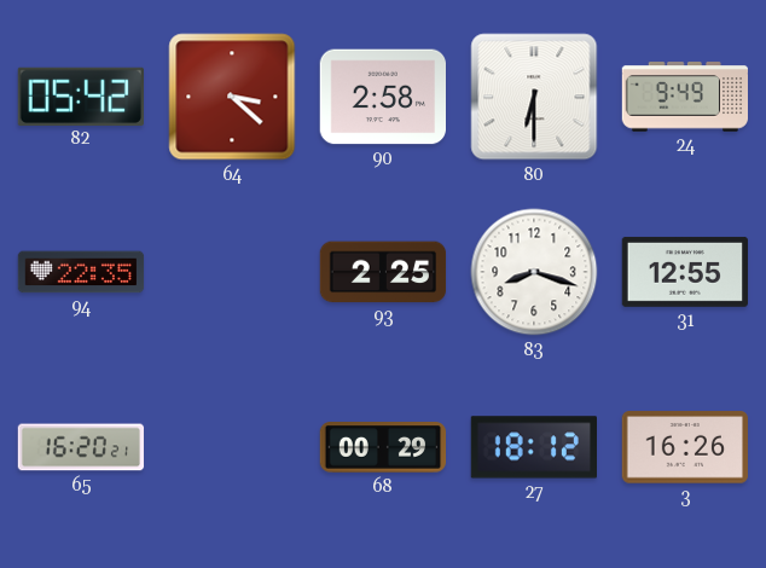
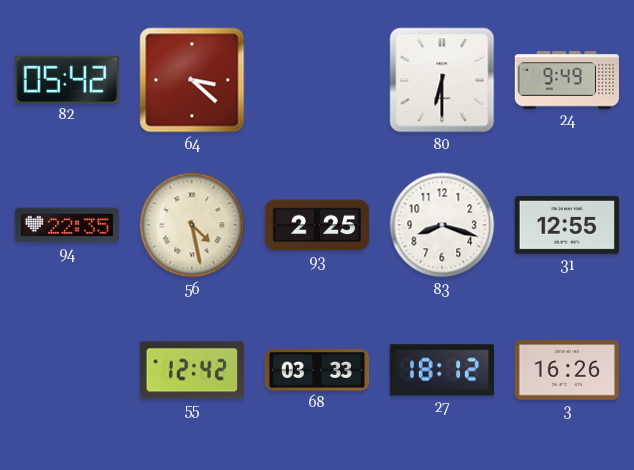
90: 2:58 -> none (382, 97)
56: none -> 4:28 (192, 225)
65: 16:20 -> none (81, 447)
55: none -> 12:42 (191, 370)
68: 00:29 -> 03:33 (317, 370)
